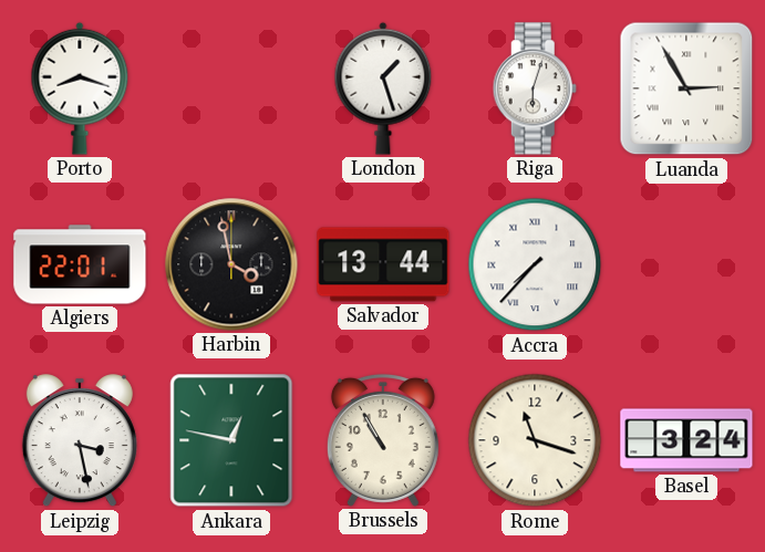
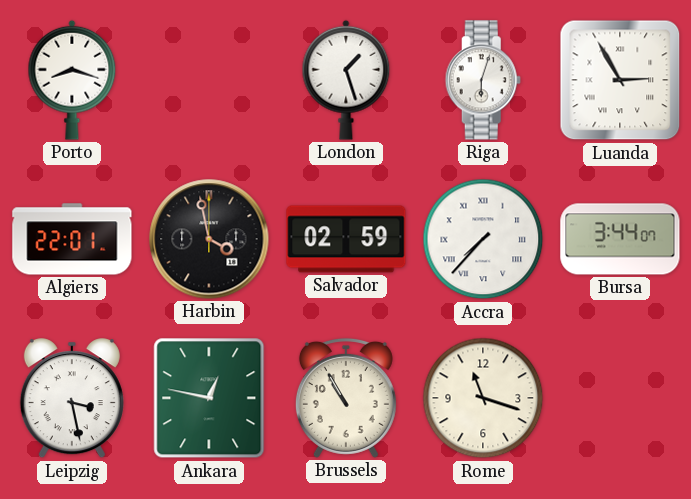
Salvador: 13:44 -> 02:59 (346, 239)
Bursa: none -> 3:44 (620, 239)
Basel: 3:24 -> none (686, 440)
